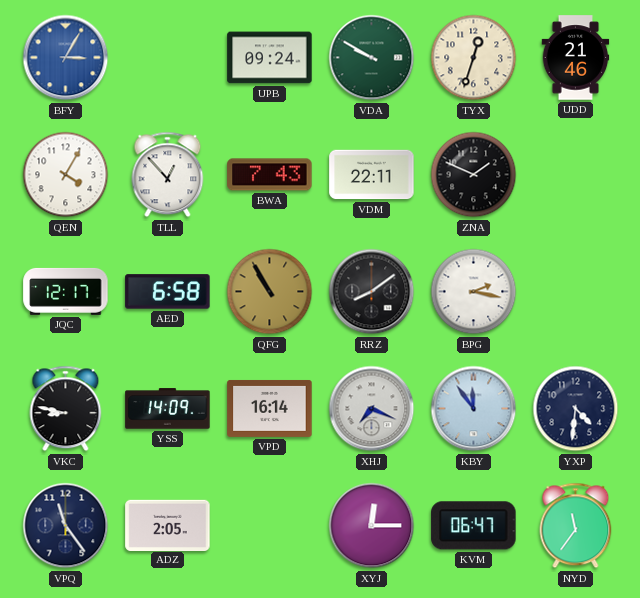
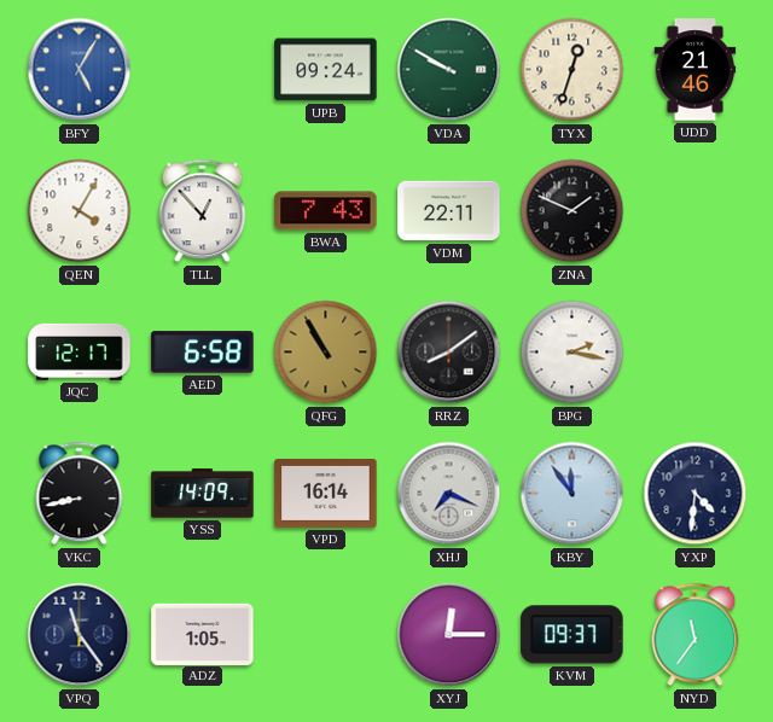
BFY: 3:05 -> 5:05 (80, 70)
VKC: 8:47 -> 8:43 (80, 494)
ADZ: 2:05 -> 1:05 (203, 634)
KVM: 06:47 -> 09:37 (573, 635)
